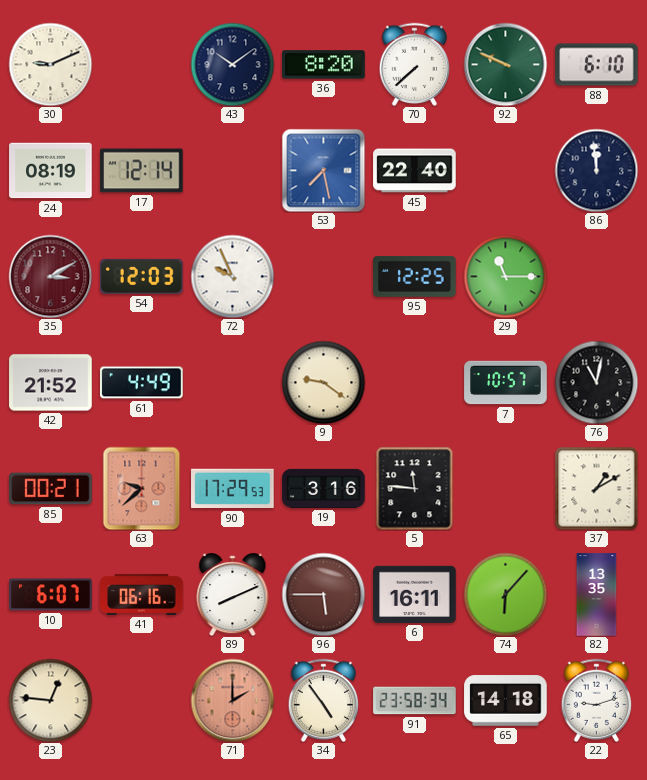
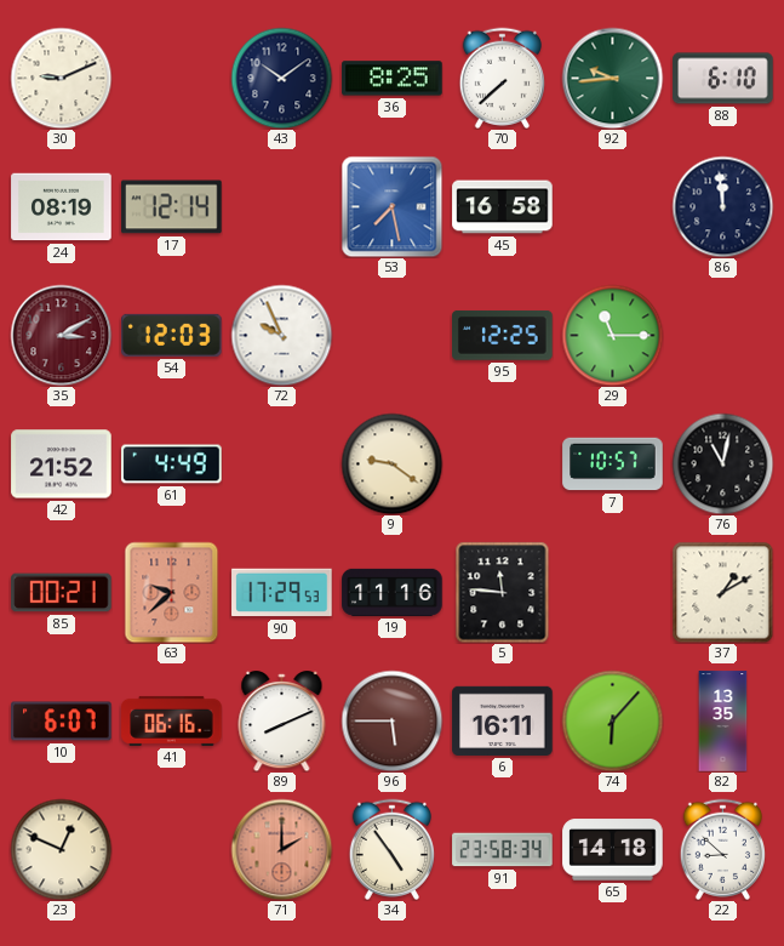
36: 8:20 -> 8:25 (393, 79)
92: 9:49 -> 9:44 (612, 78)
45: 22:40 -> 16:58 (503, 207)
19: 3:16 -> 11:16 (393, 592)
23: 12:46 -> 12:49 (61, 849)
22: 9:12 -> 8:52 (722, 849)
